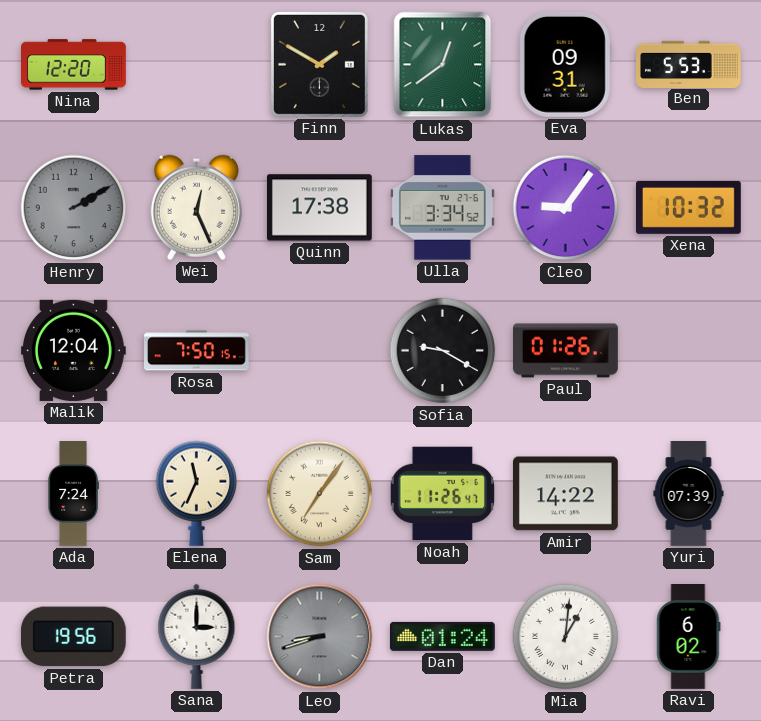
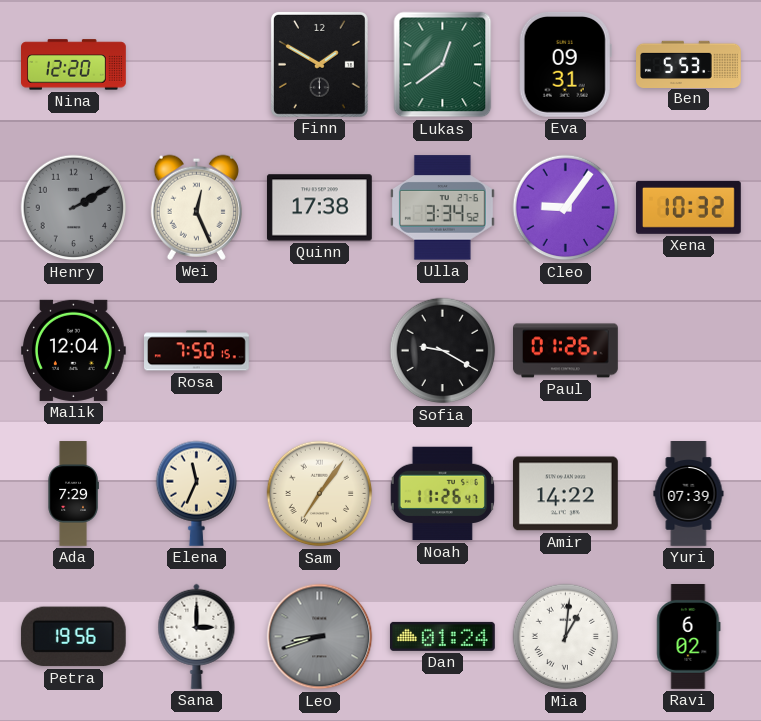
Ada: 7:24 -> 7:29 (73, 494)
